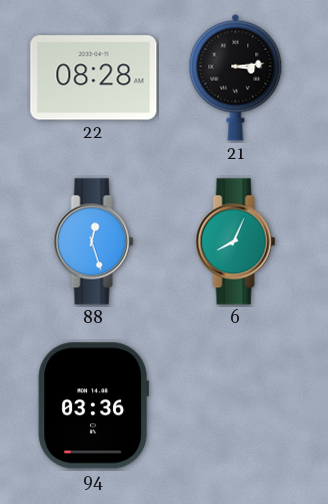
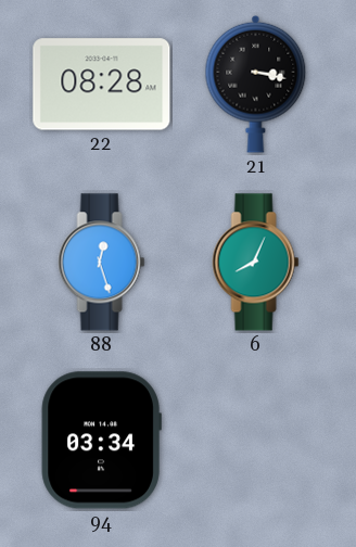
21: 3:14 -> 3:17 (256, 84)
94: 03:36 -> 03:34 (101, 441)
